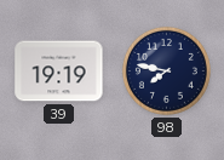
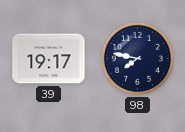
39: 19:19 -> 19:17 (49, 59)
